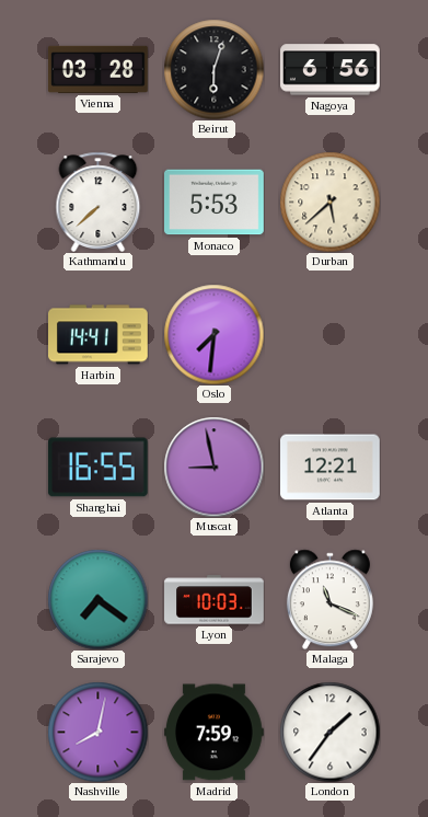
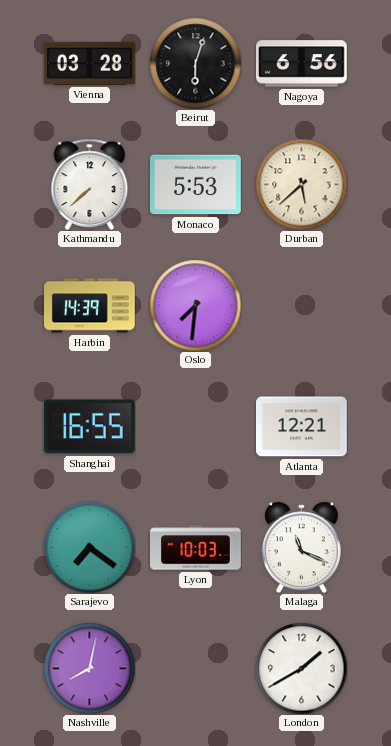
Harbin: 14:41 -> 14:39 (90, 306)
Muscat: 8:58 -> none (213, 467)
Madrid: 7:59 -> none (215, 733)
London: 1:36 -> 1:40 (301, 668)
